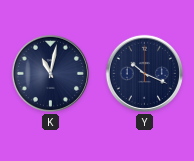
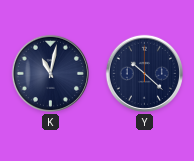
Y: 10:19 -> 10:22 (144, 73)
